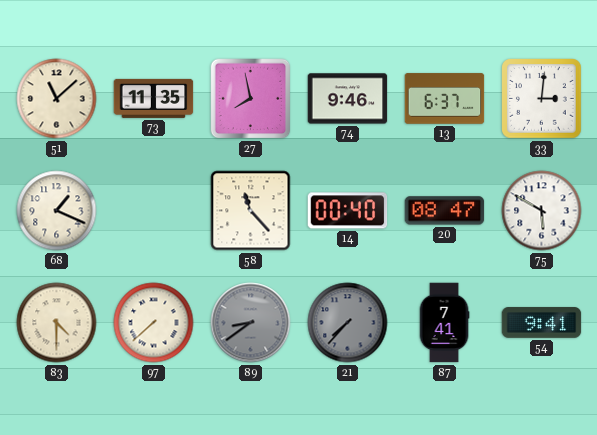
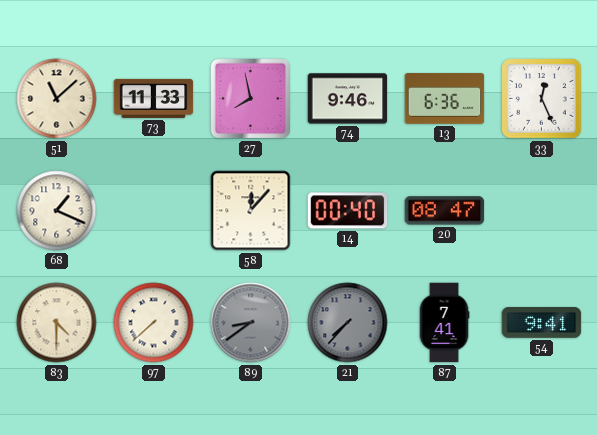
73: 11:35 -> 11:33 (154, 98)
13: 6:37 -> 6:36 (445, 99)
33: 3:01 -> 12:26 (542, 99)
58: 11:23 -> 12:07 (251, 211)
75: 5:50 -> none (542, 211)
